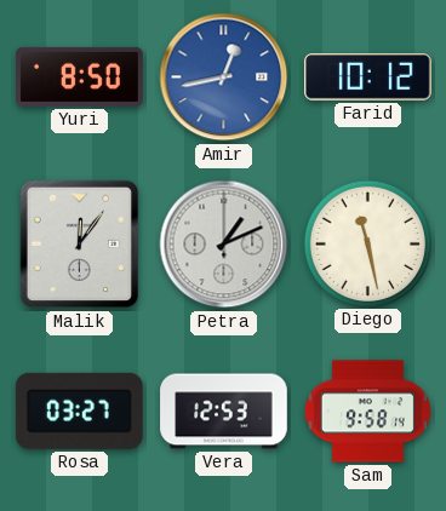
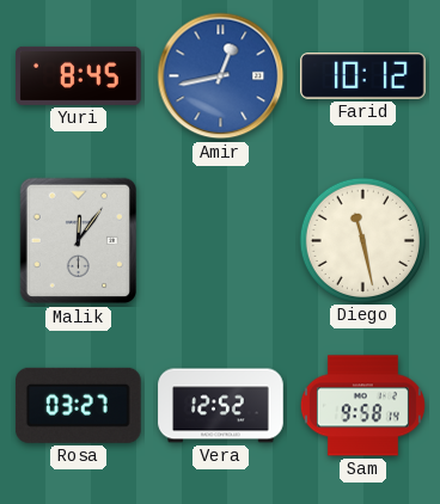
Yuri: 8:50 -> 8:45 (79, 75)
Petra: 1:11 -> none (224, 245)
Vera: 12:53 -> 12:52 (221, 406)
